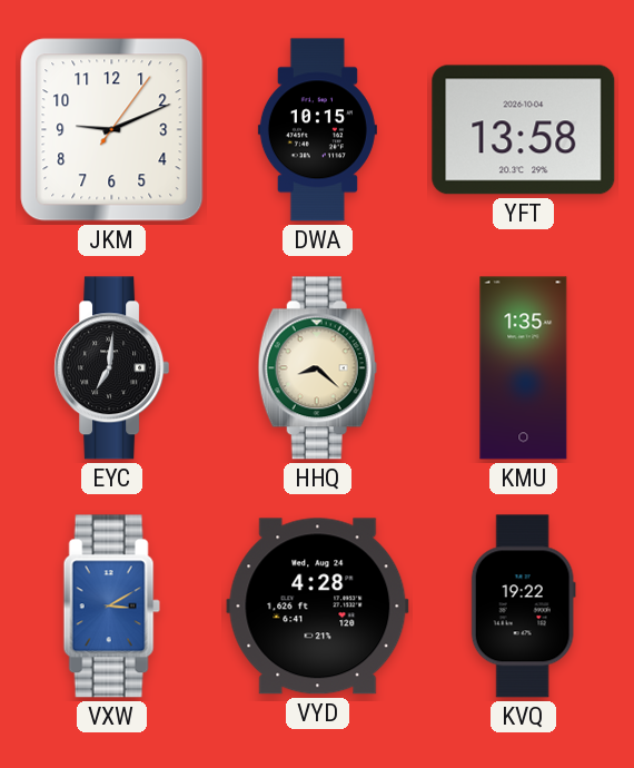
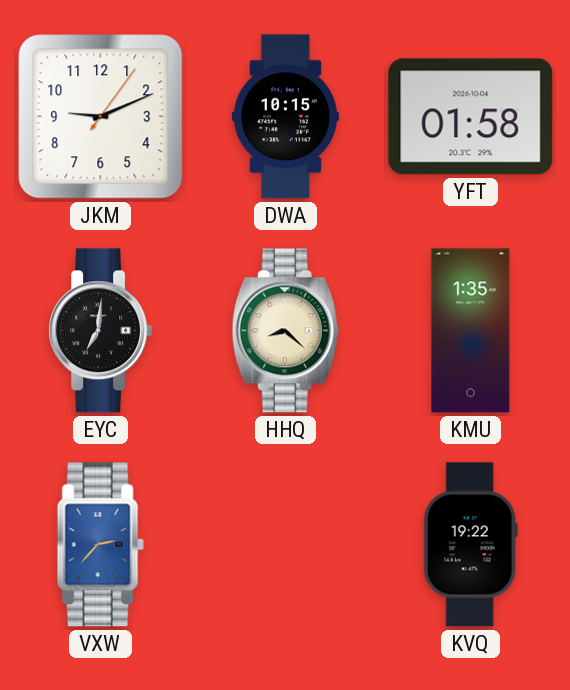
YFT: 13:58 -> 01:58 (471, 117)
VXW: 3:10 -> 2:37 (100, 545)
VYD: 4:28 -> none (318, 607)
